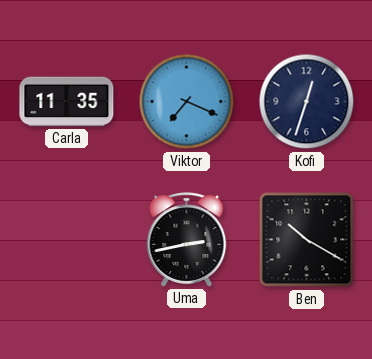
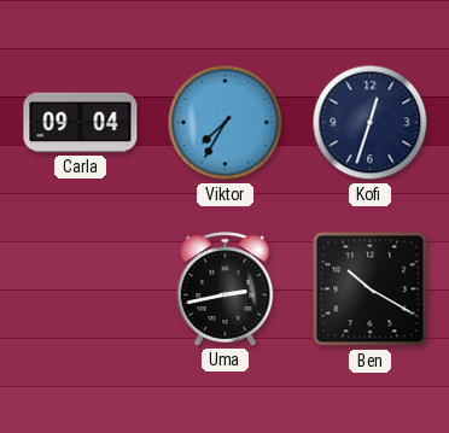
Carla: 11:35 -> 09:04 (81, 123)
Viktor: 7:19 -> 7:35 (226, 123)
